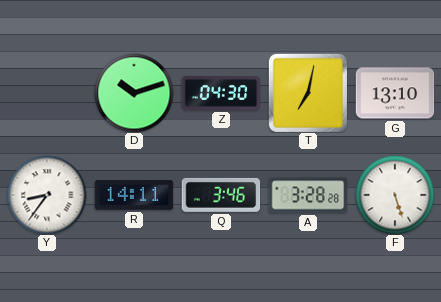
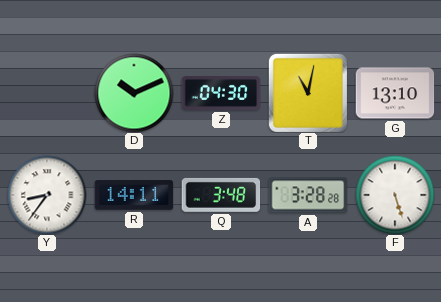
D: 10:12 -> 10:11 (134, 93)
T: 7:02 -> 11:02 (308, 93)
Q: 3:46 -> 3:48 (221, 195)
